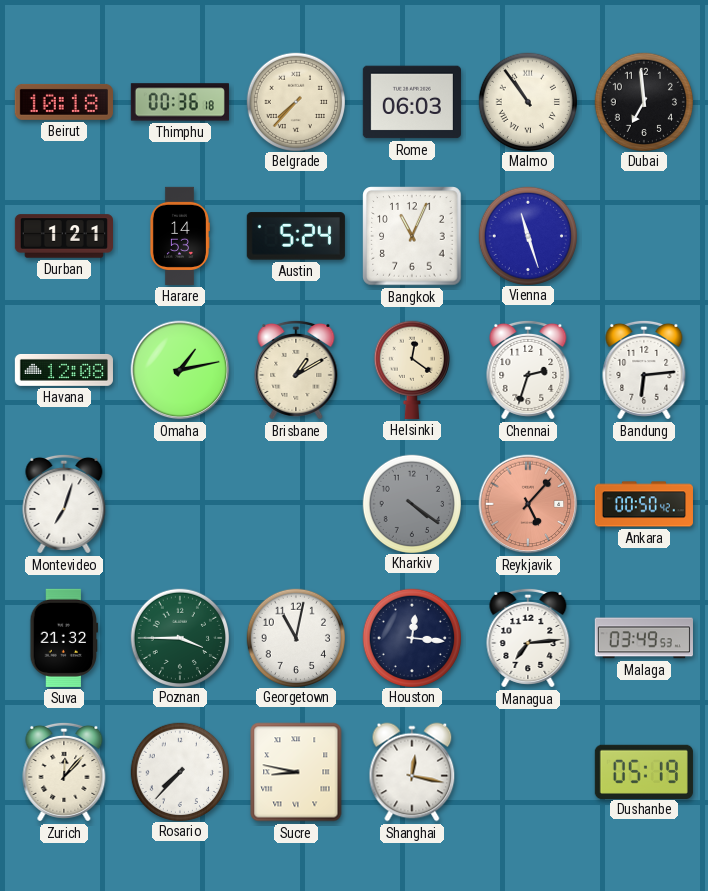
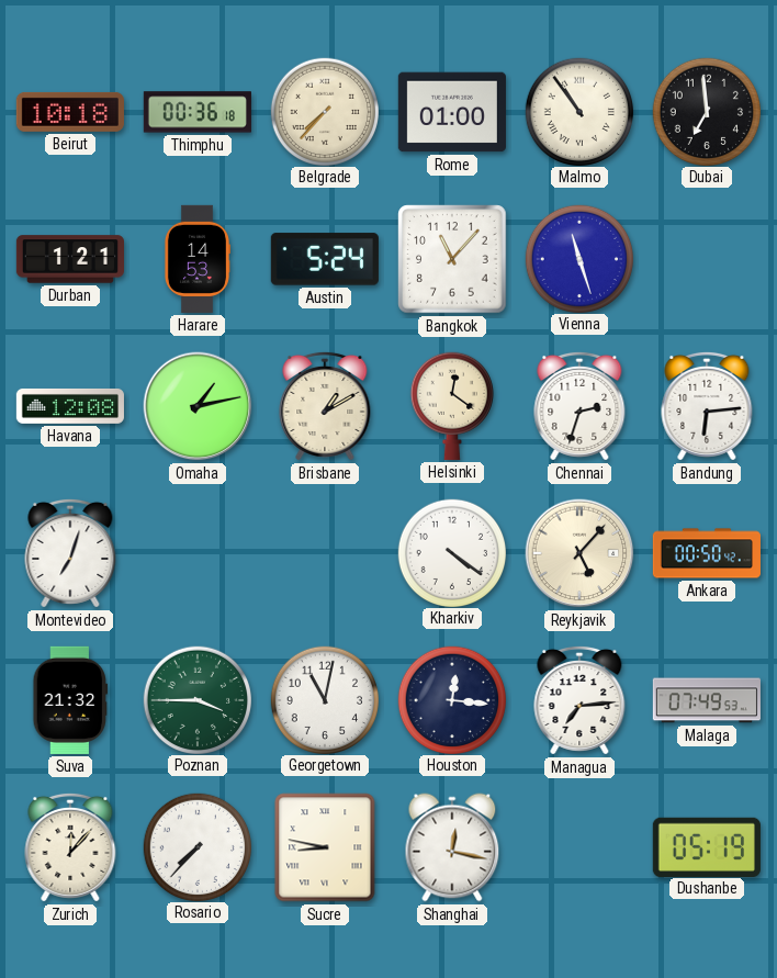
Rome: 06:03 -> 01:00 (452, 112)
Bangkok: 11:04 -> 11:07 (452, 259)
Kharkiv dial: grey -> white (451, 552)
Reykjavik dial: salmon -> cream (579, 553)
Malaga: 03:49 -> 07:49 (707, 700)
